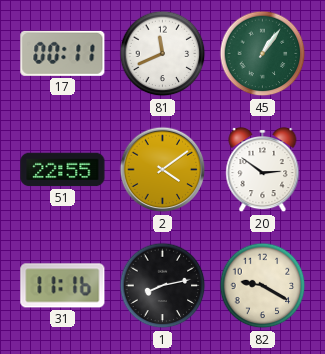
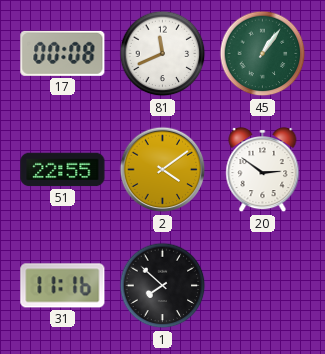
17: 00:11 -> 00:08 (63, 53)
1: 8:13 -> 7:52 (163, 286)
82: 9:20 -> none (263, 286)
